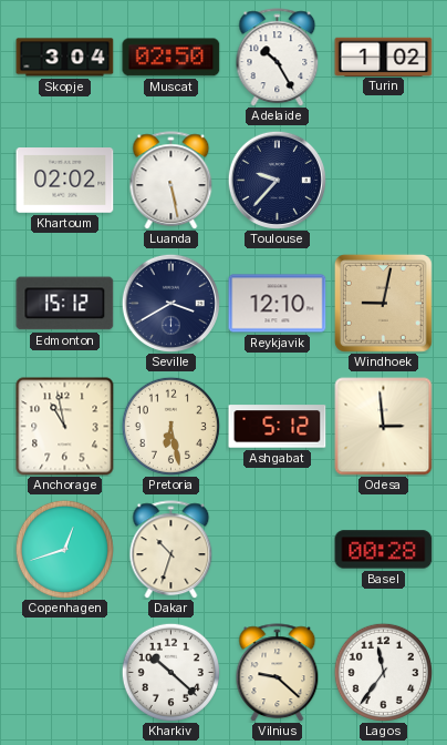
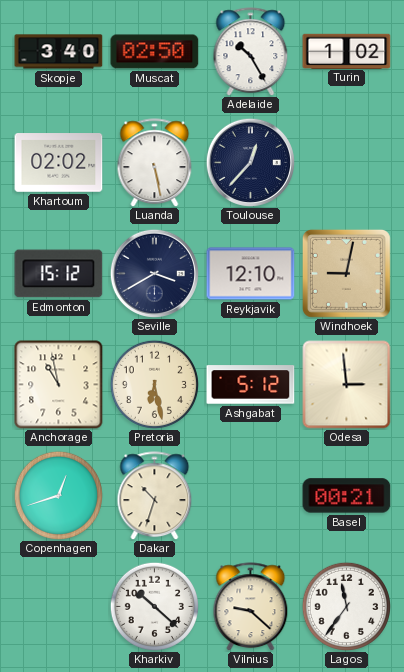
Skopje: 3:04 -> 3:40 (59, 52)
Toulouse: 9:37 -> 12:37 (250, 162)
Basel: 00:28 -> 00:21 (347, 496)
